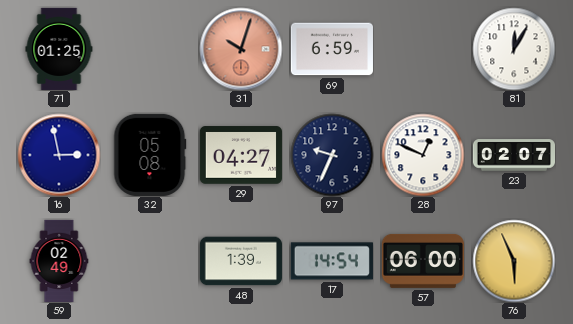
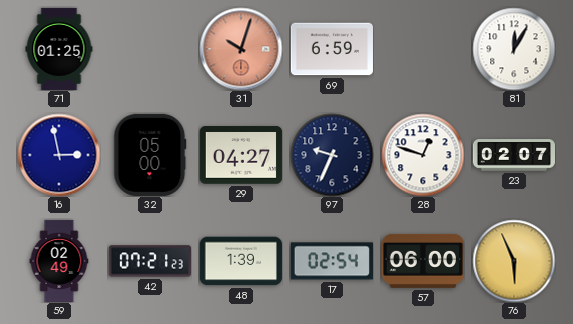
32: 05:08 -> 05:00 (150, 155)
28: 12:49 -> 12:48 (423, 155)
42: none -> 07:21 (150, 261)
17: 14:54 -> 02:54 (332, 261)
